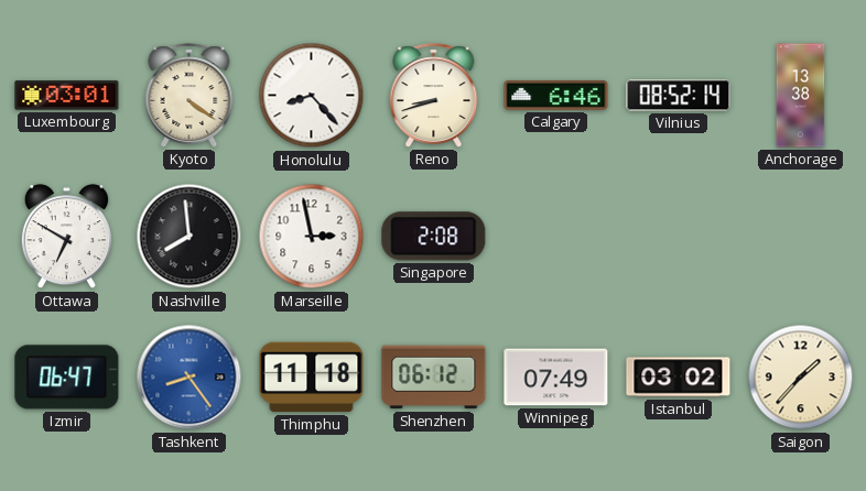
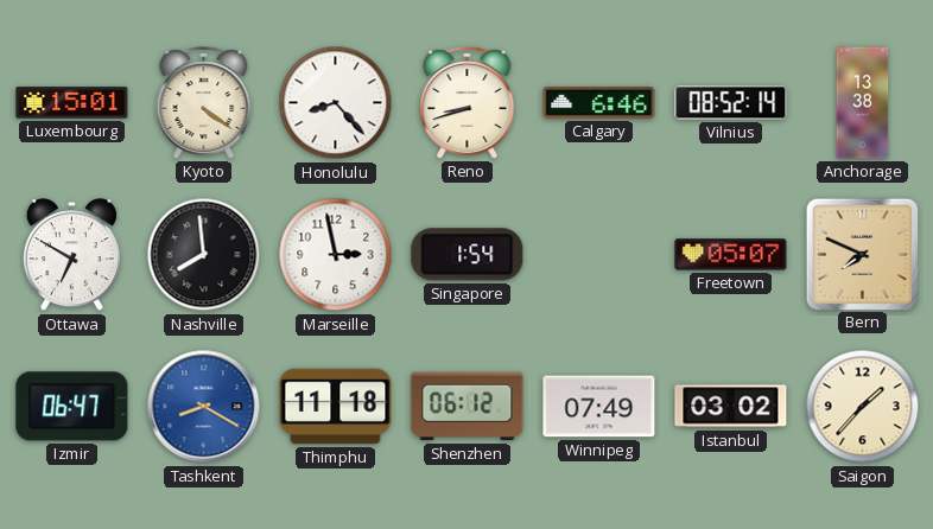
Luxembourg: 03:01 -> 15:01 (72, 103)
Singapore: 2:08 -> 1:54 (468, 255)
Freetown: none -> 05:07 (731, 255)
Bern: none -> 7:49 (862, 254)
Tashkent: 8:24 -> 8:20 (204, 407)
